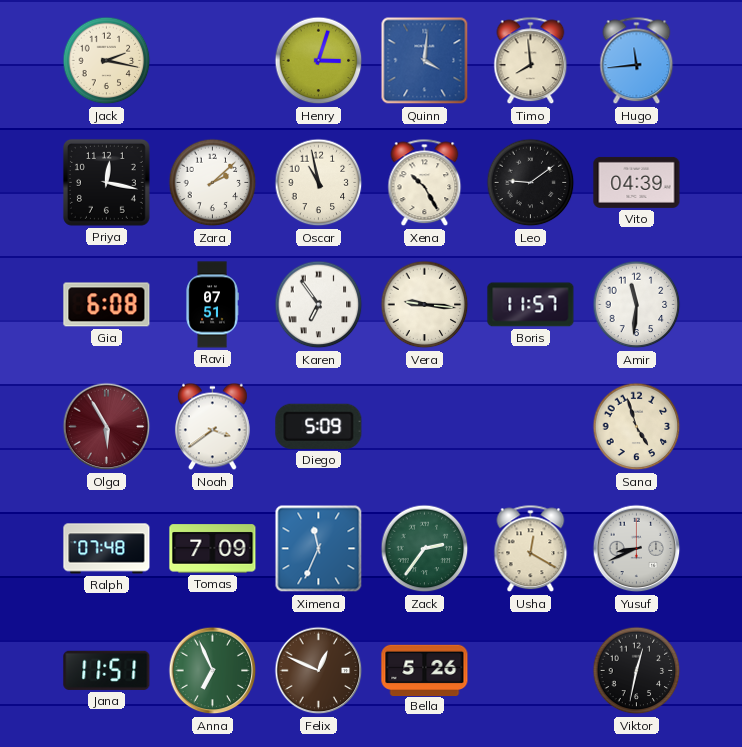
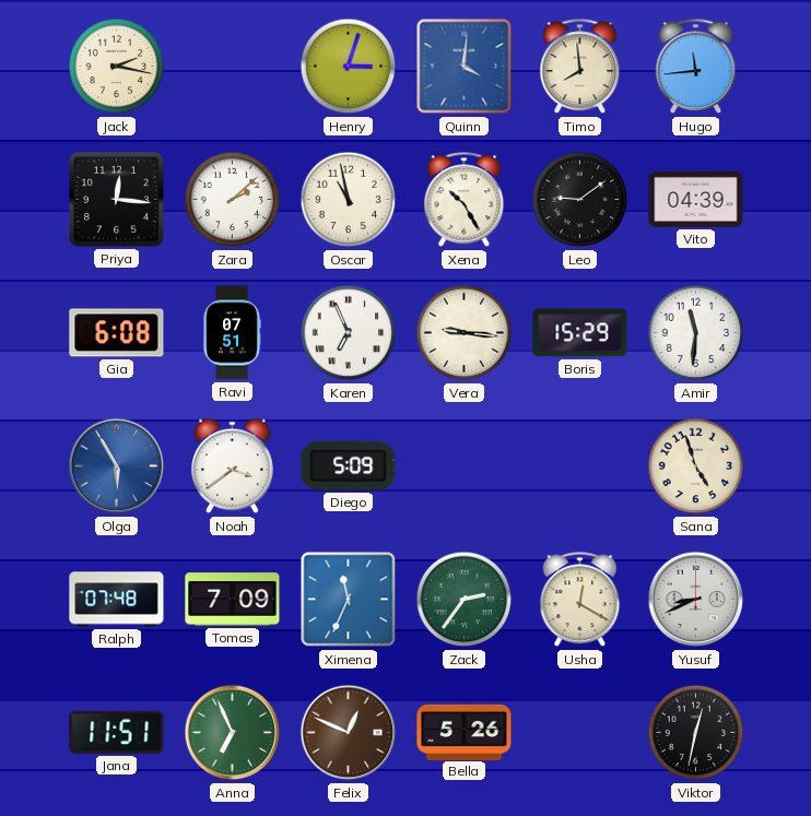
Priya: 12:17 -> 12:16 (116, 199)
Karen: 6:54 -> 6:56 (349, 333)
Boris: 11:57 -> 15:29 (580, 333)
Olga dial: burgundy -> blue (117, 466)
